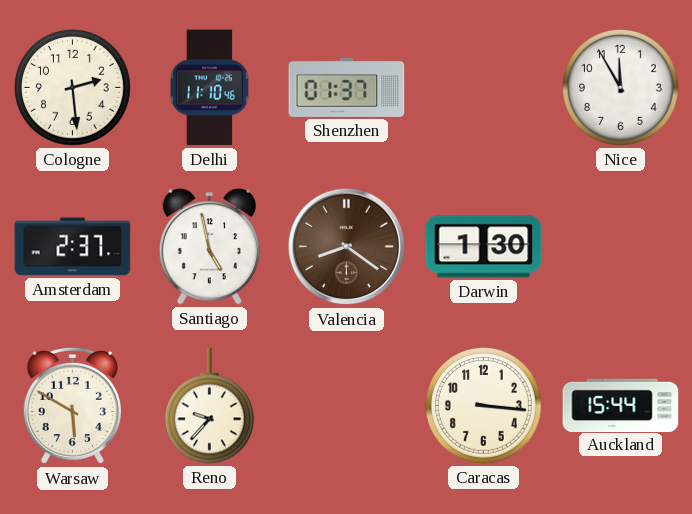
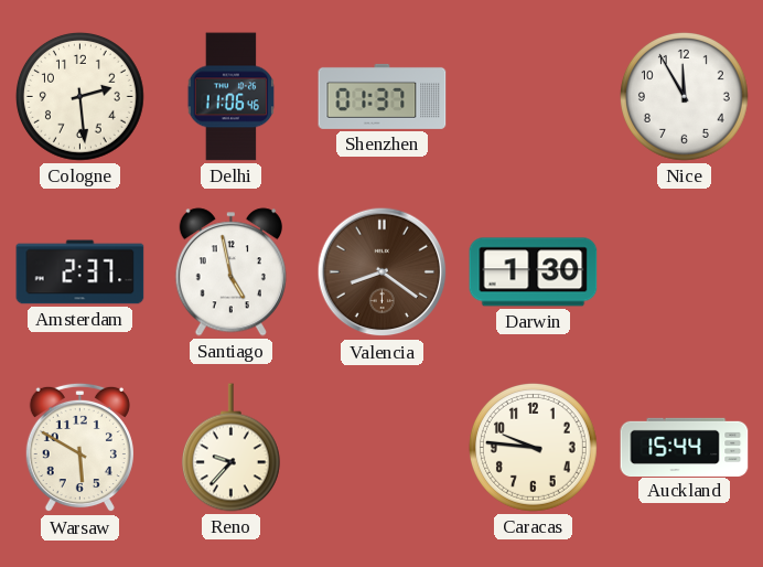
Delhi: 11:10 -> 11:06 (230, 97)
Caracas: 3:16 -> 9:46 (533, 447)
